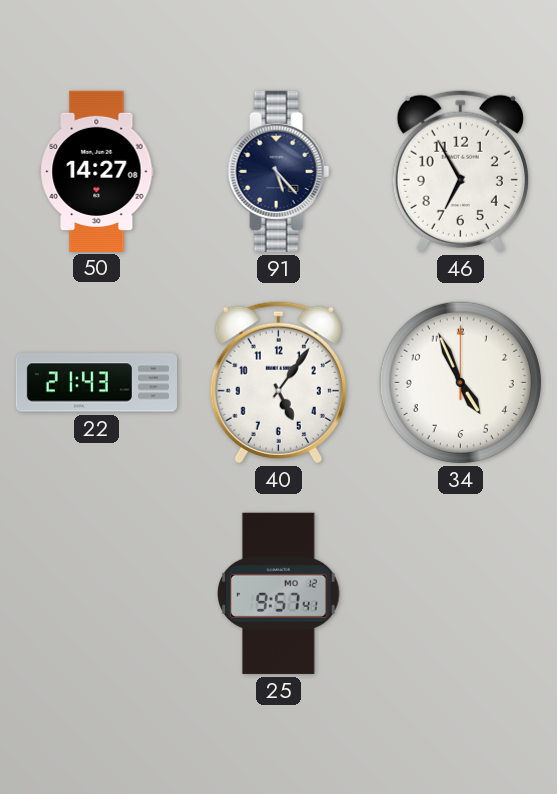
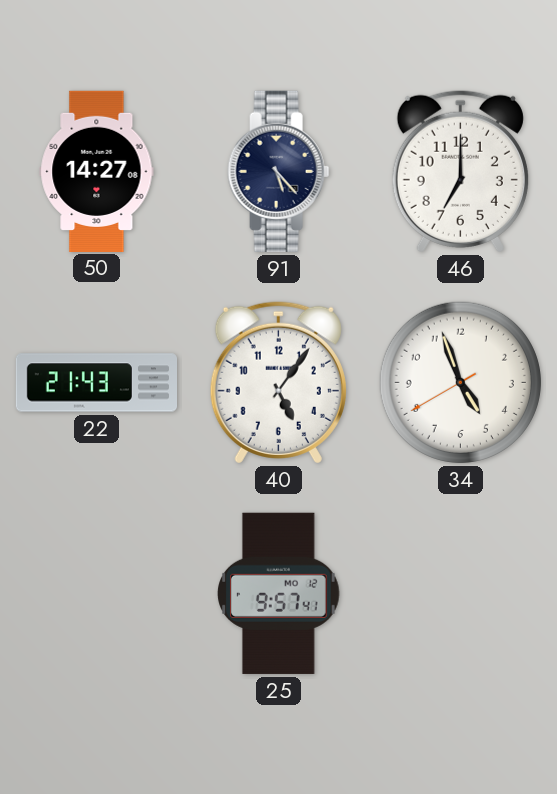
46: 6:55 -> 7:00 (460, 171)
34: 4:56:00 -> 4:56:40 (460, 382)
